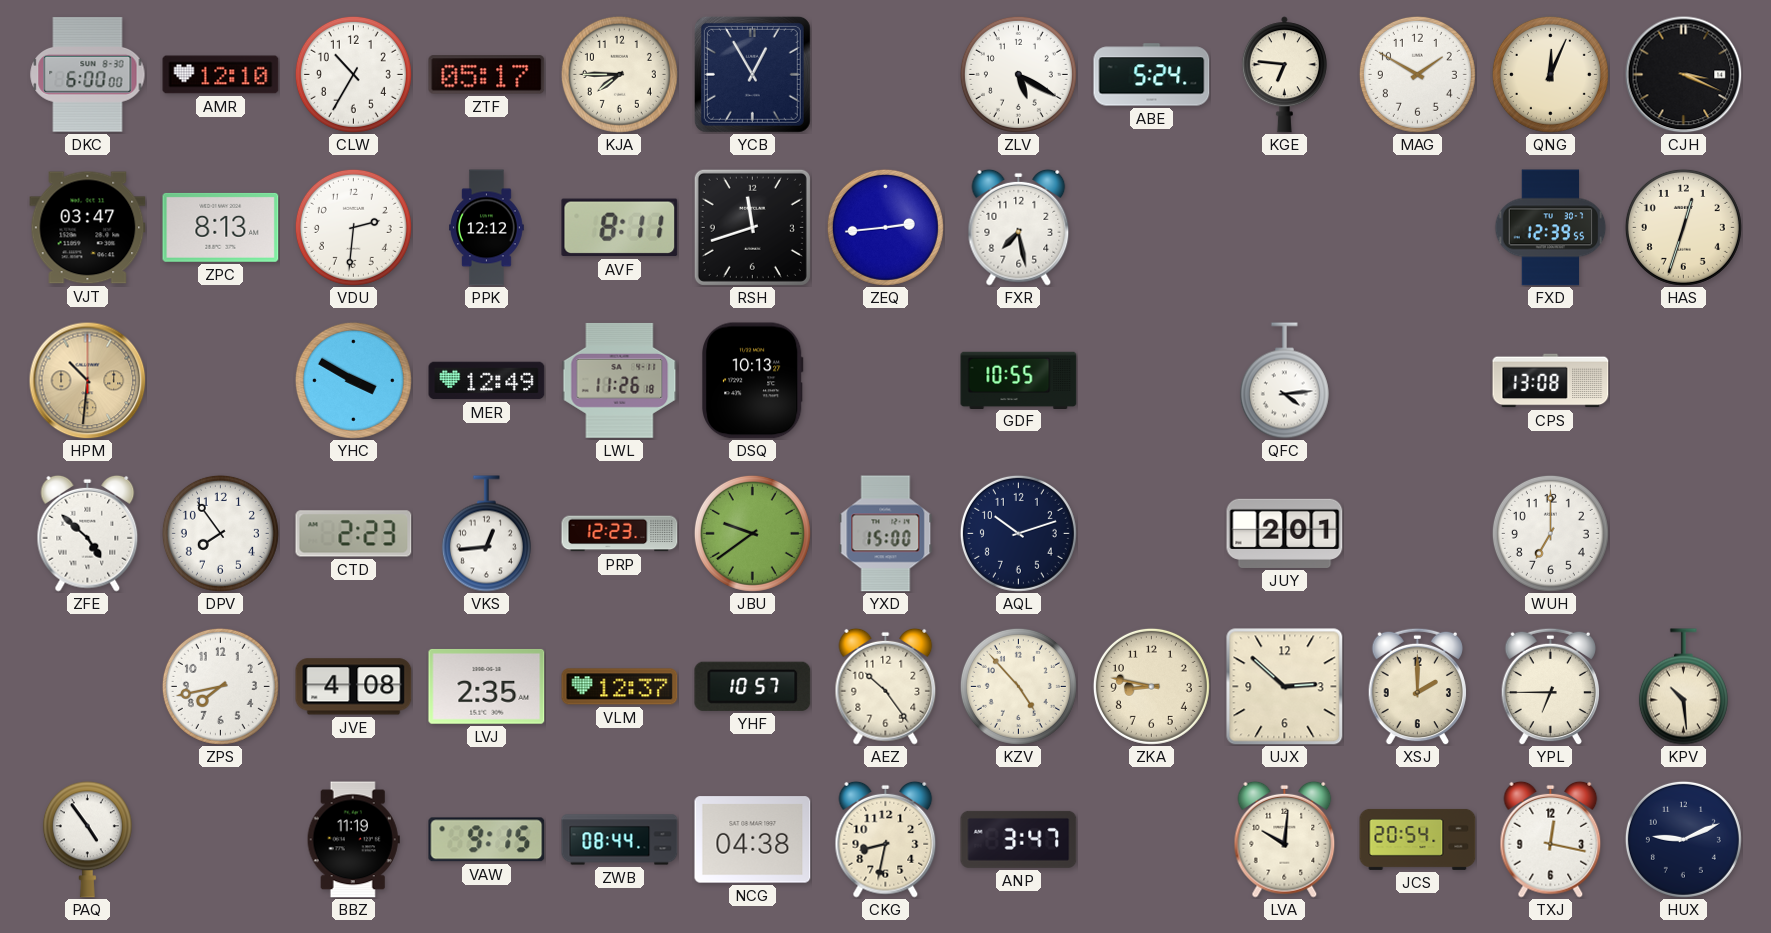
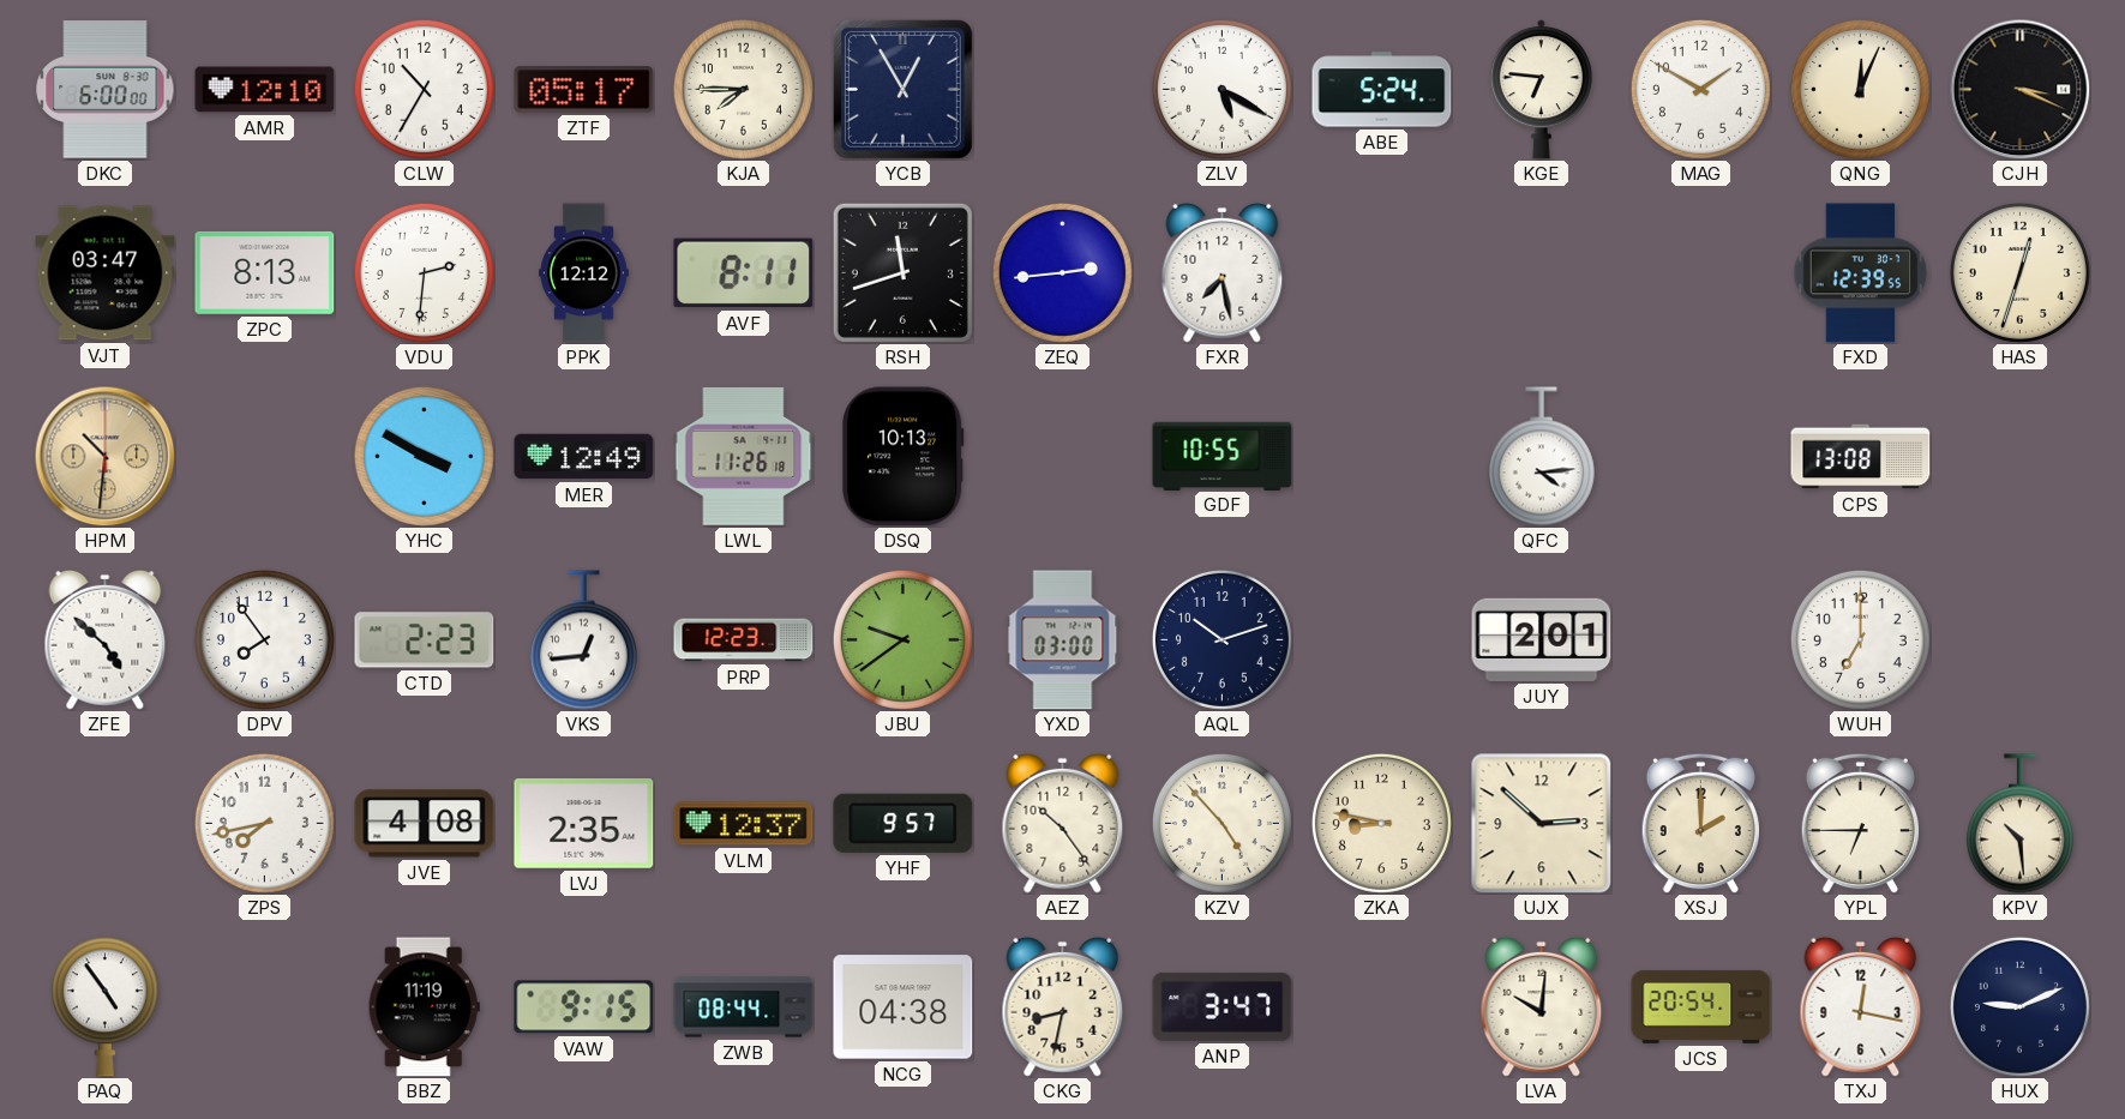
YXD: 15:00 -> 03:00 (1063, 640)
YHF: 10:57 -> 9:57 (904, 823)
